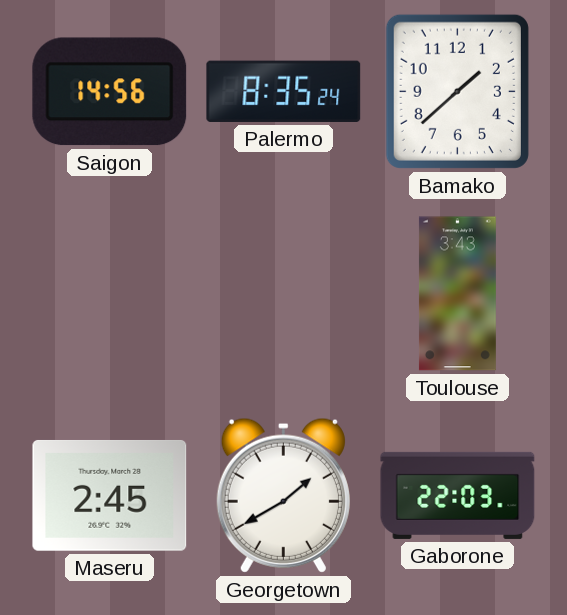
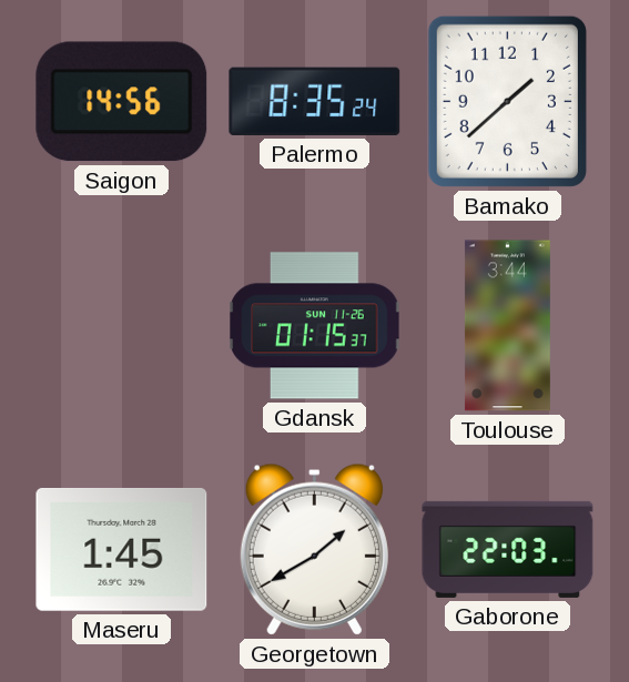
Gdansk: none -> 01:15 (315, 326)
Toulouse: 3:43 -> 3:44 (507, 326)
Maseru: 2:45 -> 1:45 (122, 549)
